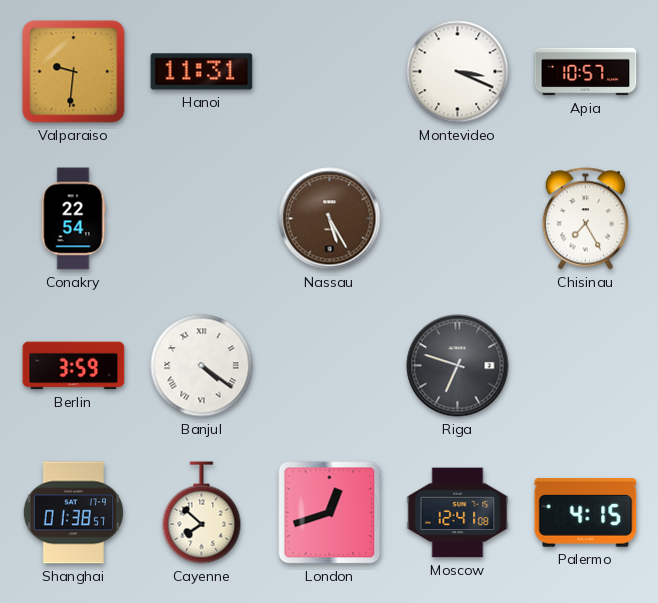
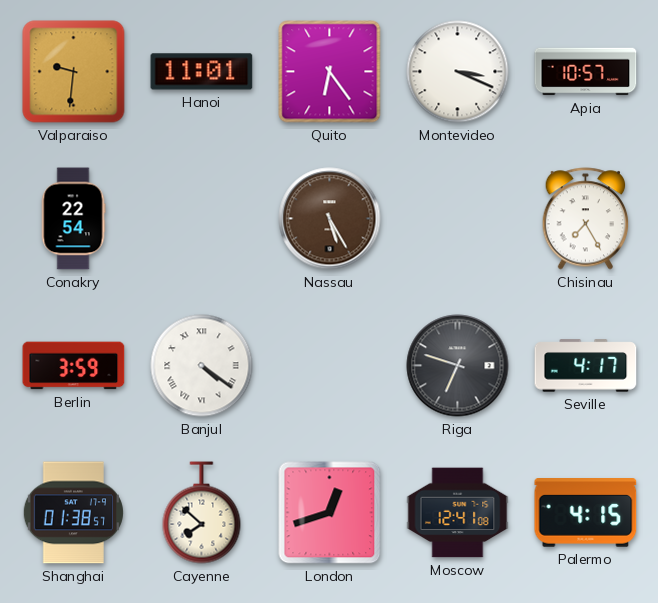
Hanoi: 11:31 -> 11:01 (202, 72)
Quito: none -> 6:24 (330, 72)
Seville: none -> 4:17 (586, 366)
